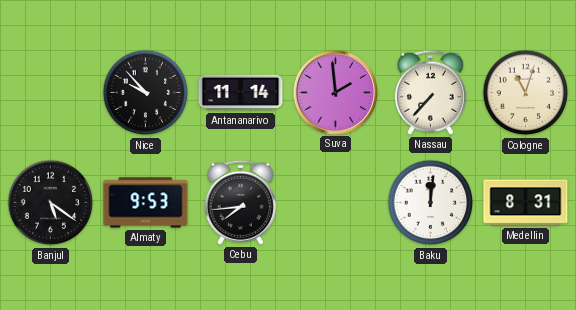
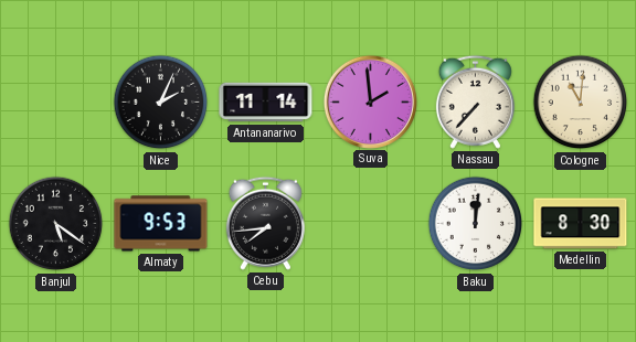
Nice: 9:53 -> 2:04 (161, 103)
Cologne: 11:03 -> 11:01 (581, 103)
Medellin: 8:31 -> 8:30 (581, 224)
